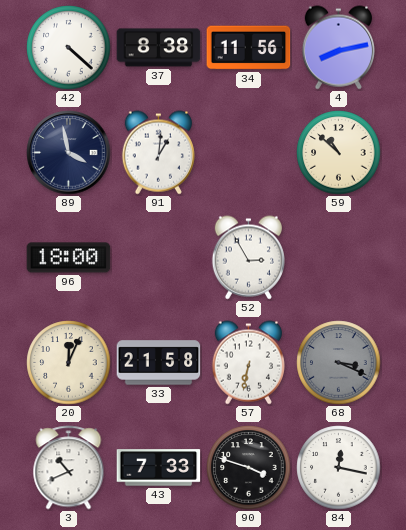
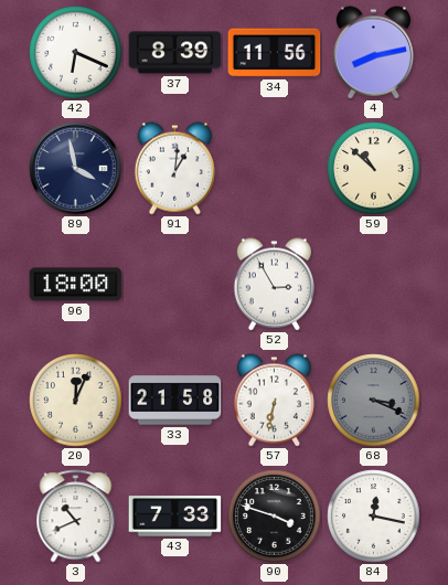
42: 4:22 -> 6:19 (76, 53)
37: 8:38 -> 8:39 (175, 53)
